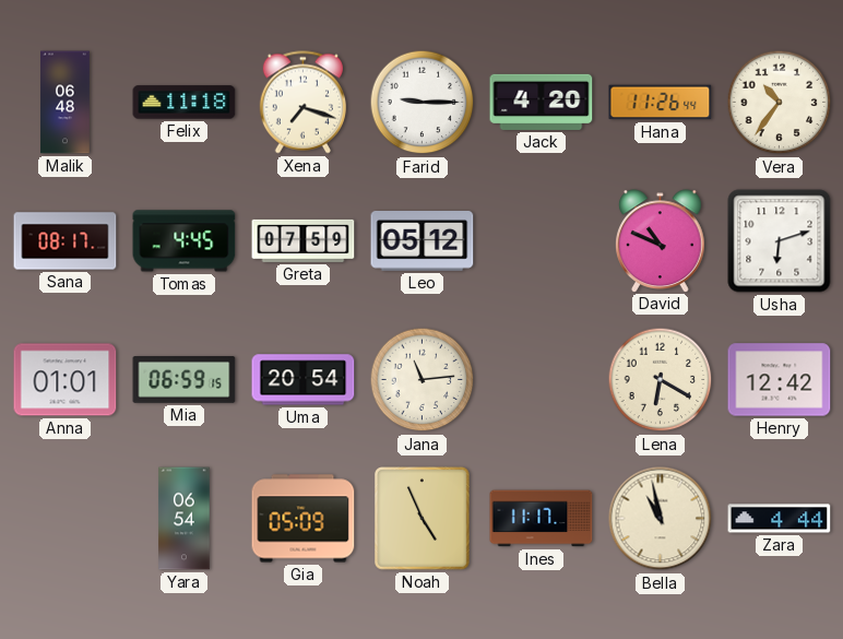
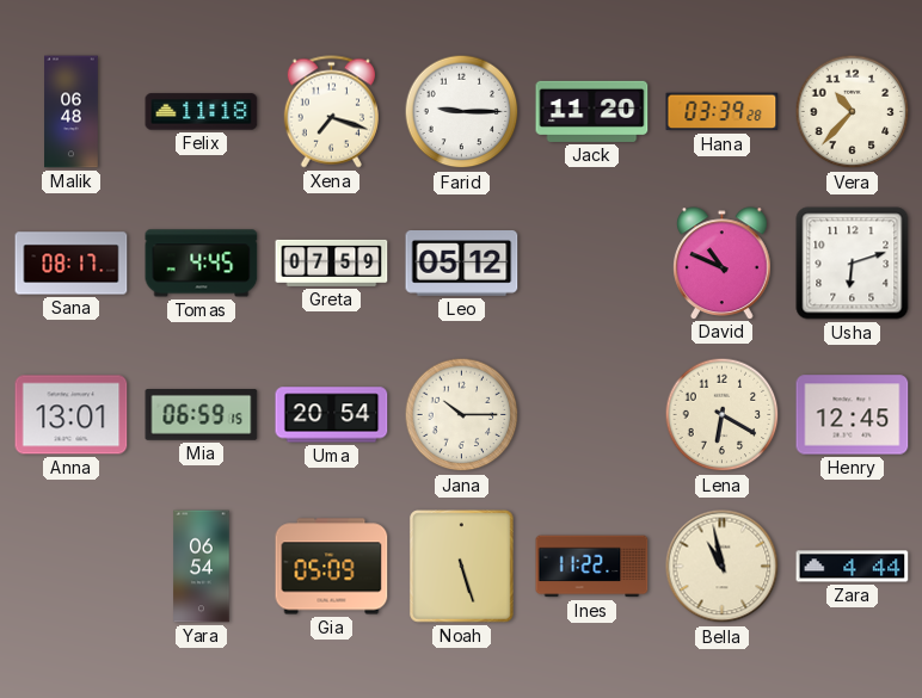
Jack: 4:20 -> 11:20 (592, 111)
Hana: 11:26 -> 03:39 (723, 112)
Vera: 10:36 -> 10:37 (853, 112)
Anna: 01:01 -> 13:01 (72, 415)
Jana: 11:14 -> 10:15 (462, 415)
Henry: 12:42 -> 12:45 (853, 415)
Noah: 4:56 -> 5:27 (462, 567)
Ines: 11:17 -> 11:22 (592, 567)
